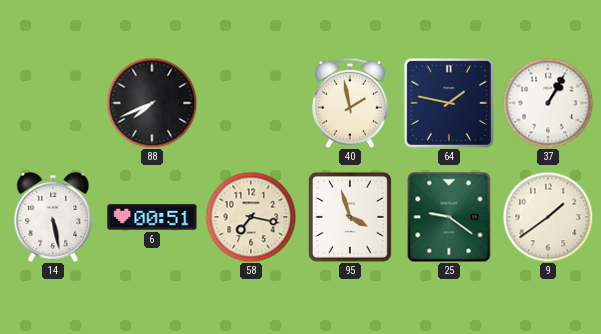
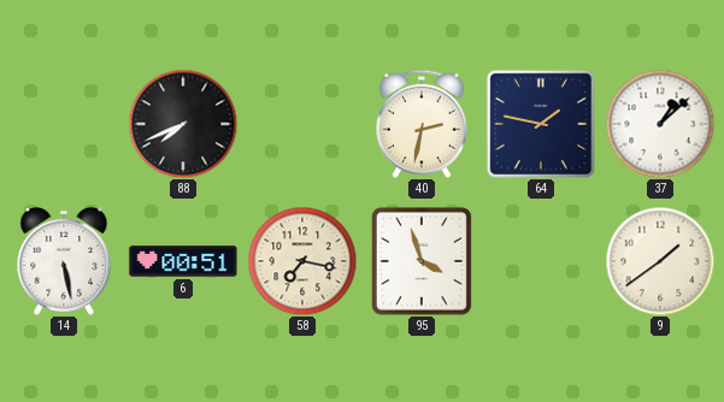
40: 1:58 -> 2:32 (423, 124)
37: 1:05 -> 1:08 (660, 124)
25: 9:21 -> none (449, 217)
